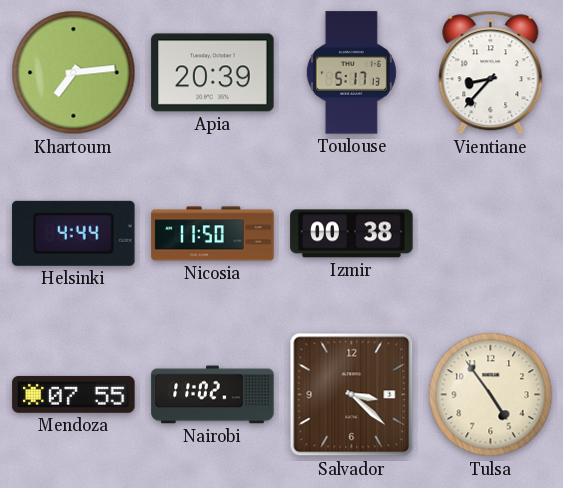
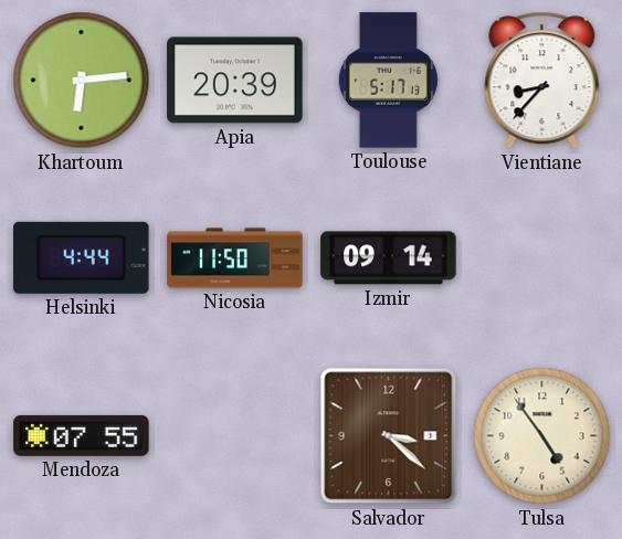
Khartoum: 7:14 -> 6:14 (82, 81)
Izmir: 00:38 -> 09:14 (389, 258)
Nairobi: 11:02 -> none (213, 395)
